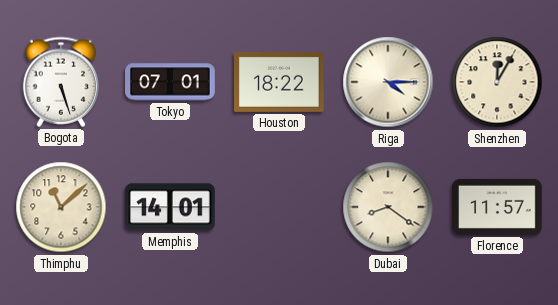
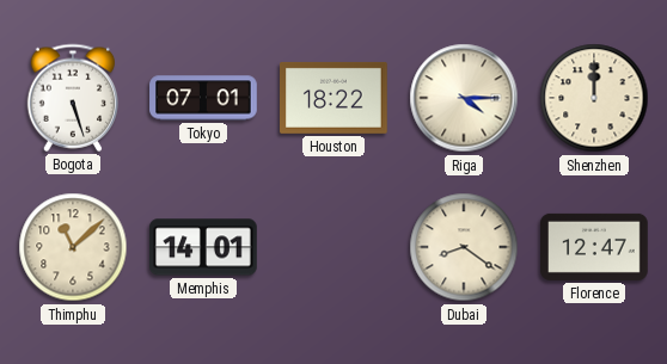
Shenzhen: 12:05 -> 12:00 (594, 98)
Florence: 11:57 -> 12:47 (595, 247)
